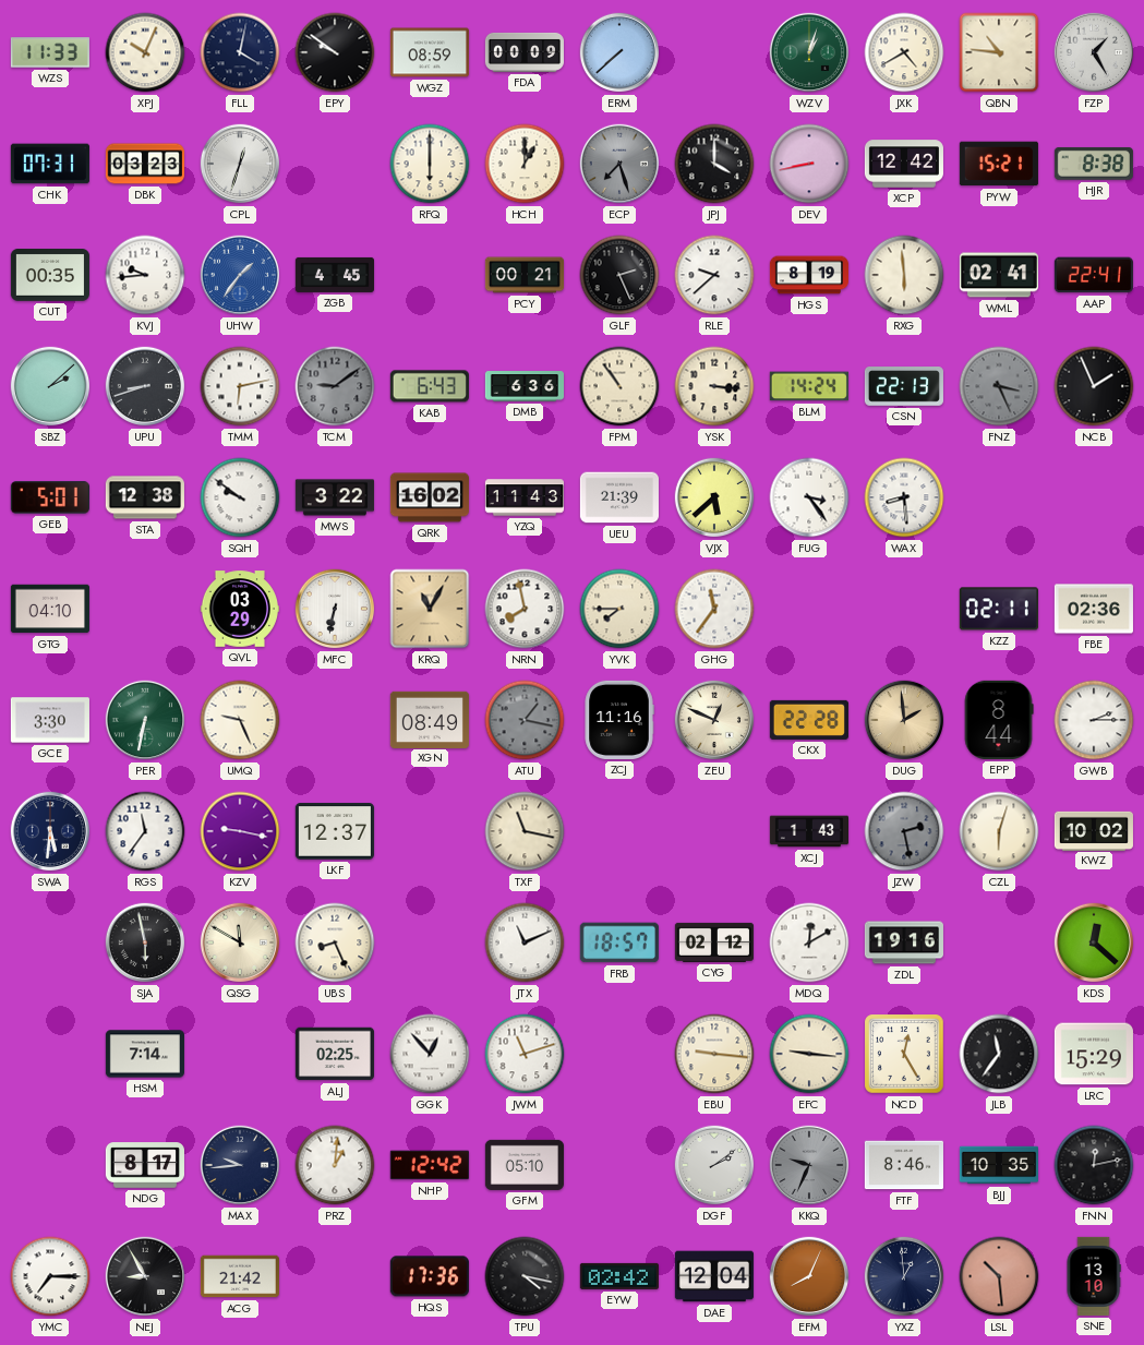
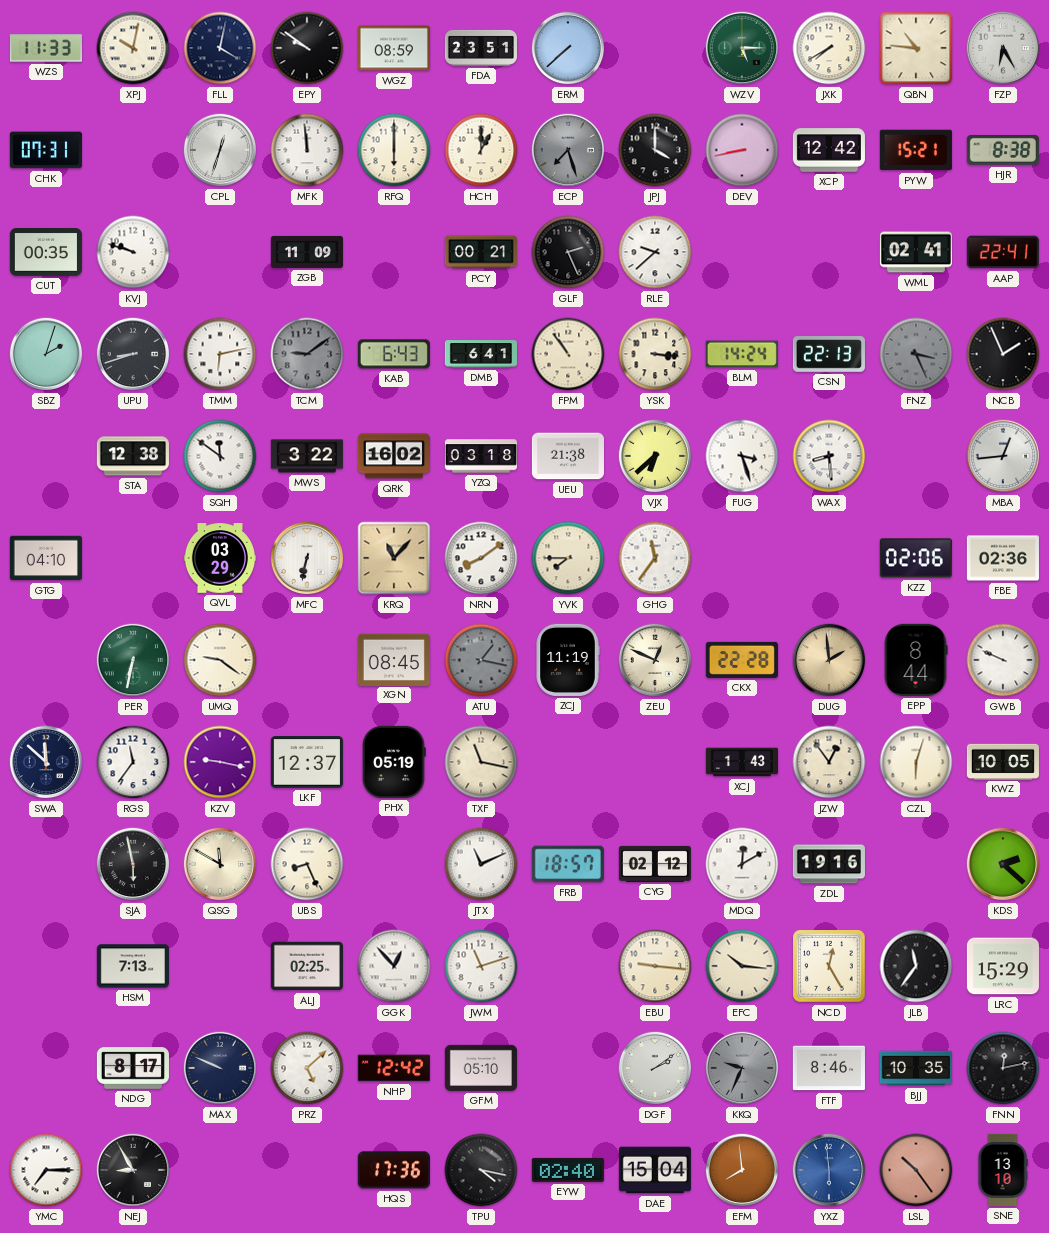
XPJ: 10:04 -> 10:02 (133, 48)
FDA: 00:09 -> 23:51 (480, 48)
WZV: 1:03 -> 5:15 (742, 48)
JXK: 4:40 -> 7:40 (829, 48)
FZP: 1:25 -> 6:25 (1003, 48)
DBK: 03:23 -> none (144, 164)
MFK: none -> 11:59 (307, 150)
KVJ: 9:44 -> 9:48 (133, 252)
UHW: 1:36 -> none (240, 275)
ZGB: 4:45 -> 11:09 (306, 252)
HGS: 8:19 -> none (809, 275)
RXG: 5:59 -> none (904, 275)
SBZ: 2:08 -> 2:03 (46, 354)
DMB: 6:36 -> 6:41 (480, 354)
GEB: 5:01 -> none (50, 497)
SQH: 9:51 -> 11:51 (220, 456)
YZQ: 11:43 -> 03:18 (480, 456)
UEU: 21:39 -> 21:38 (568, 456)
VJX: 5:38 -> 6:38 (655, 456)
FUG: 3:24 -> 3:27 (742, 456)
MBA: none -> 12:44 (1003, 456)
KRQ: 11:05 -> 11:07 (394, 558)
NRN: 7:58 -> 8:09 (481, 558)
KZZ: 02:11 -> 02:06 (916, 558)
GCE: 3:30 -> none (50, 720)
UMQ: 9:26 -> 9:21 (220, 660)
XGN: 08:49 -> 08:45 (394, 659)
ZCJ: 11:16 -> 11:19 (568, 660)
GWB: 2:15 -> 9:49 (1003, 660)
SWA: 5:31 -> 11:52 (46, 762)
PHX: none -> 05:19 (394, 762)
JZW: 2:28 -> 12:54 (829, 762)
JZW dial: grey -> cream (829, 762)
KWZ: 10:02 -> 10:05 (1003, 761)
KDS: 12:22 -> 2:22 (1003, 864)
HSM: 7:14 -> 7:13 (133, 966)
EFC: 9:16 -> 10:16 (742, 966)
MAX: 9:44 -> 9:49 (220, 1068)
PRZ: 1:01 -> 5:08 (307, 1068)
ACG: 21:42 -> none (240, 1276)
EYW: 02:42 -> 02:40 (568, 1170)
DAE: 12:04 -> 15:04 (655, 1170)
EFM: 8:04 -> 7:59 (742, 1170)
YXZ: 12:59 -> 5:59 (829, 1170)
YXZ dial: navy -> blue (829, 1170)
LSL: 10:29 -> 10:24 (916, 1170)
